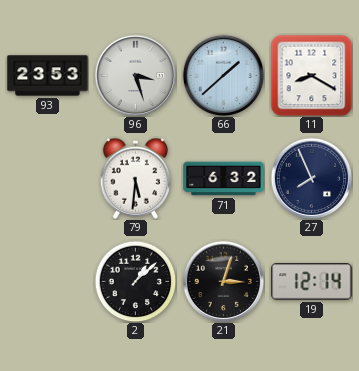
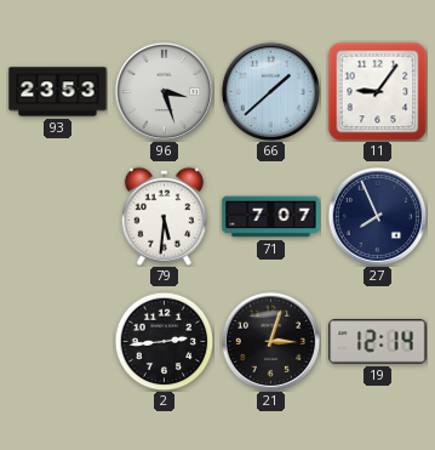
11: 8:20 -> 9:06 (377, 91)
71: 6:32 -> 7:07 (271, 217)
2: 1:08 -> 2:44 (164, 341)
